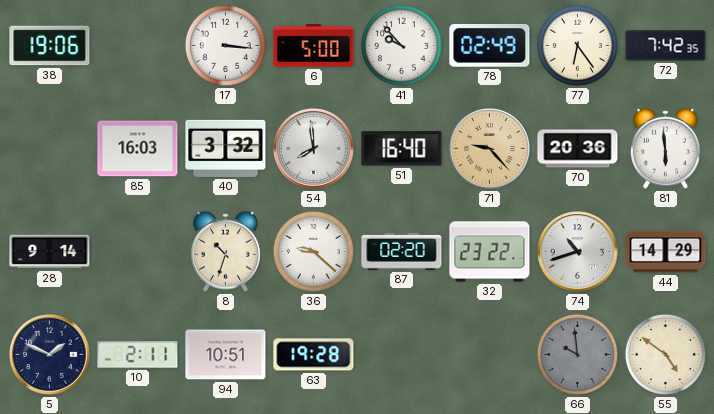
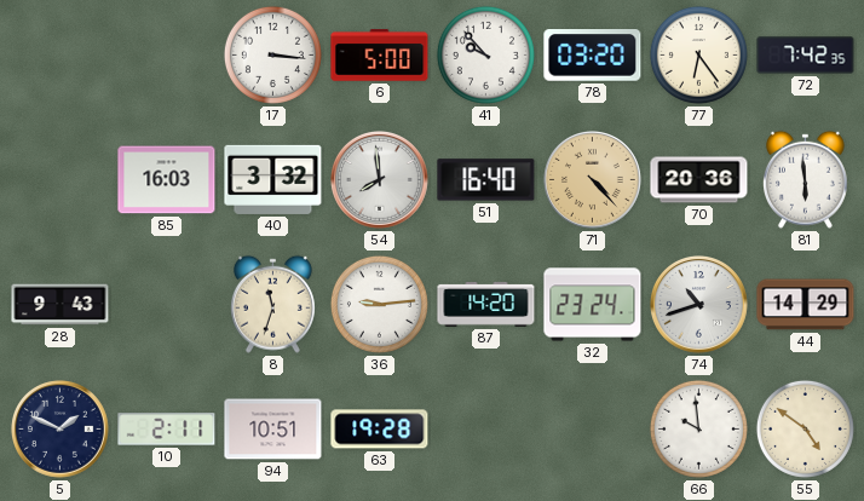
38: 19:06 -> none (50, 46)
78: 02:49 -> 03:20 (593, 56)
71: 9:23 -> 4:23 (593, 180)
28: 9:14 -> 9:43 (61, 305)
8: 10:33 -> 11:33 (272, 304)
36: 9:22 -> 9:14 (379, 304)
87: 02:20 -> 14:20 (486, 305)
32: 23:22 -> 23:24 (593, 305)
66 dial: grey -> white (698, 428)
